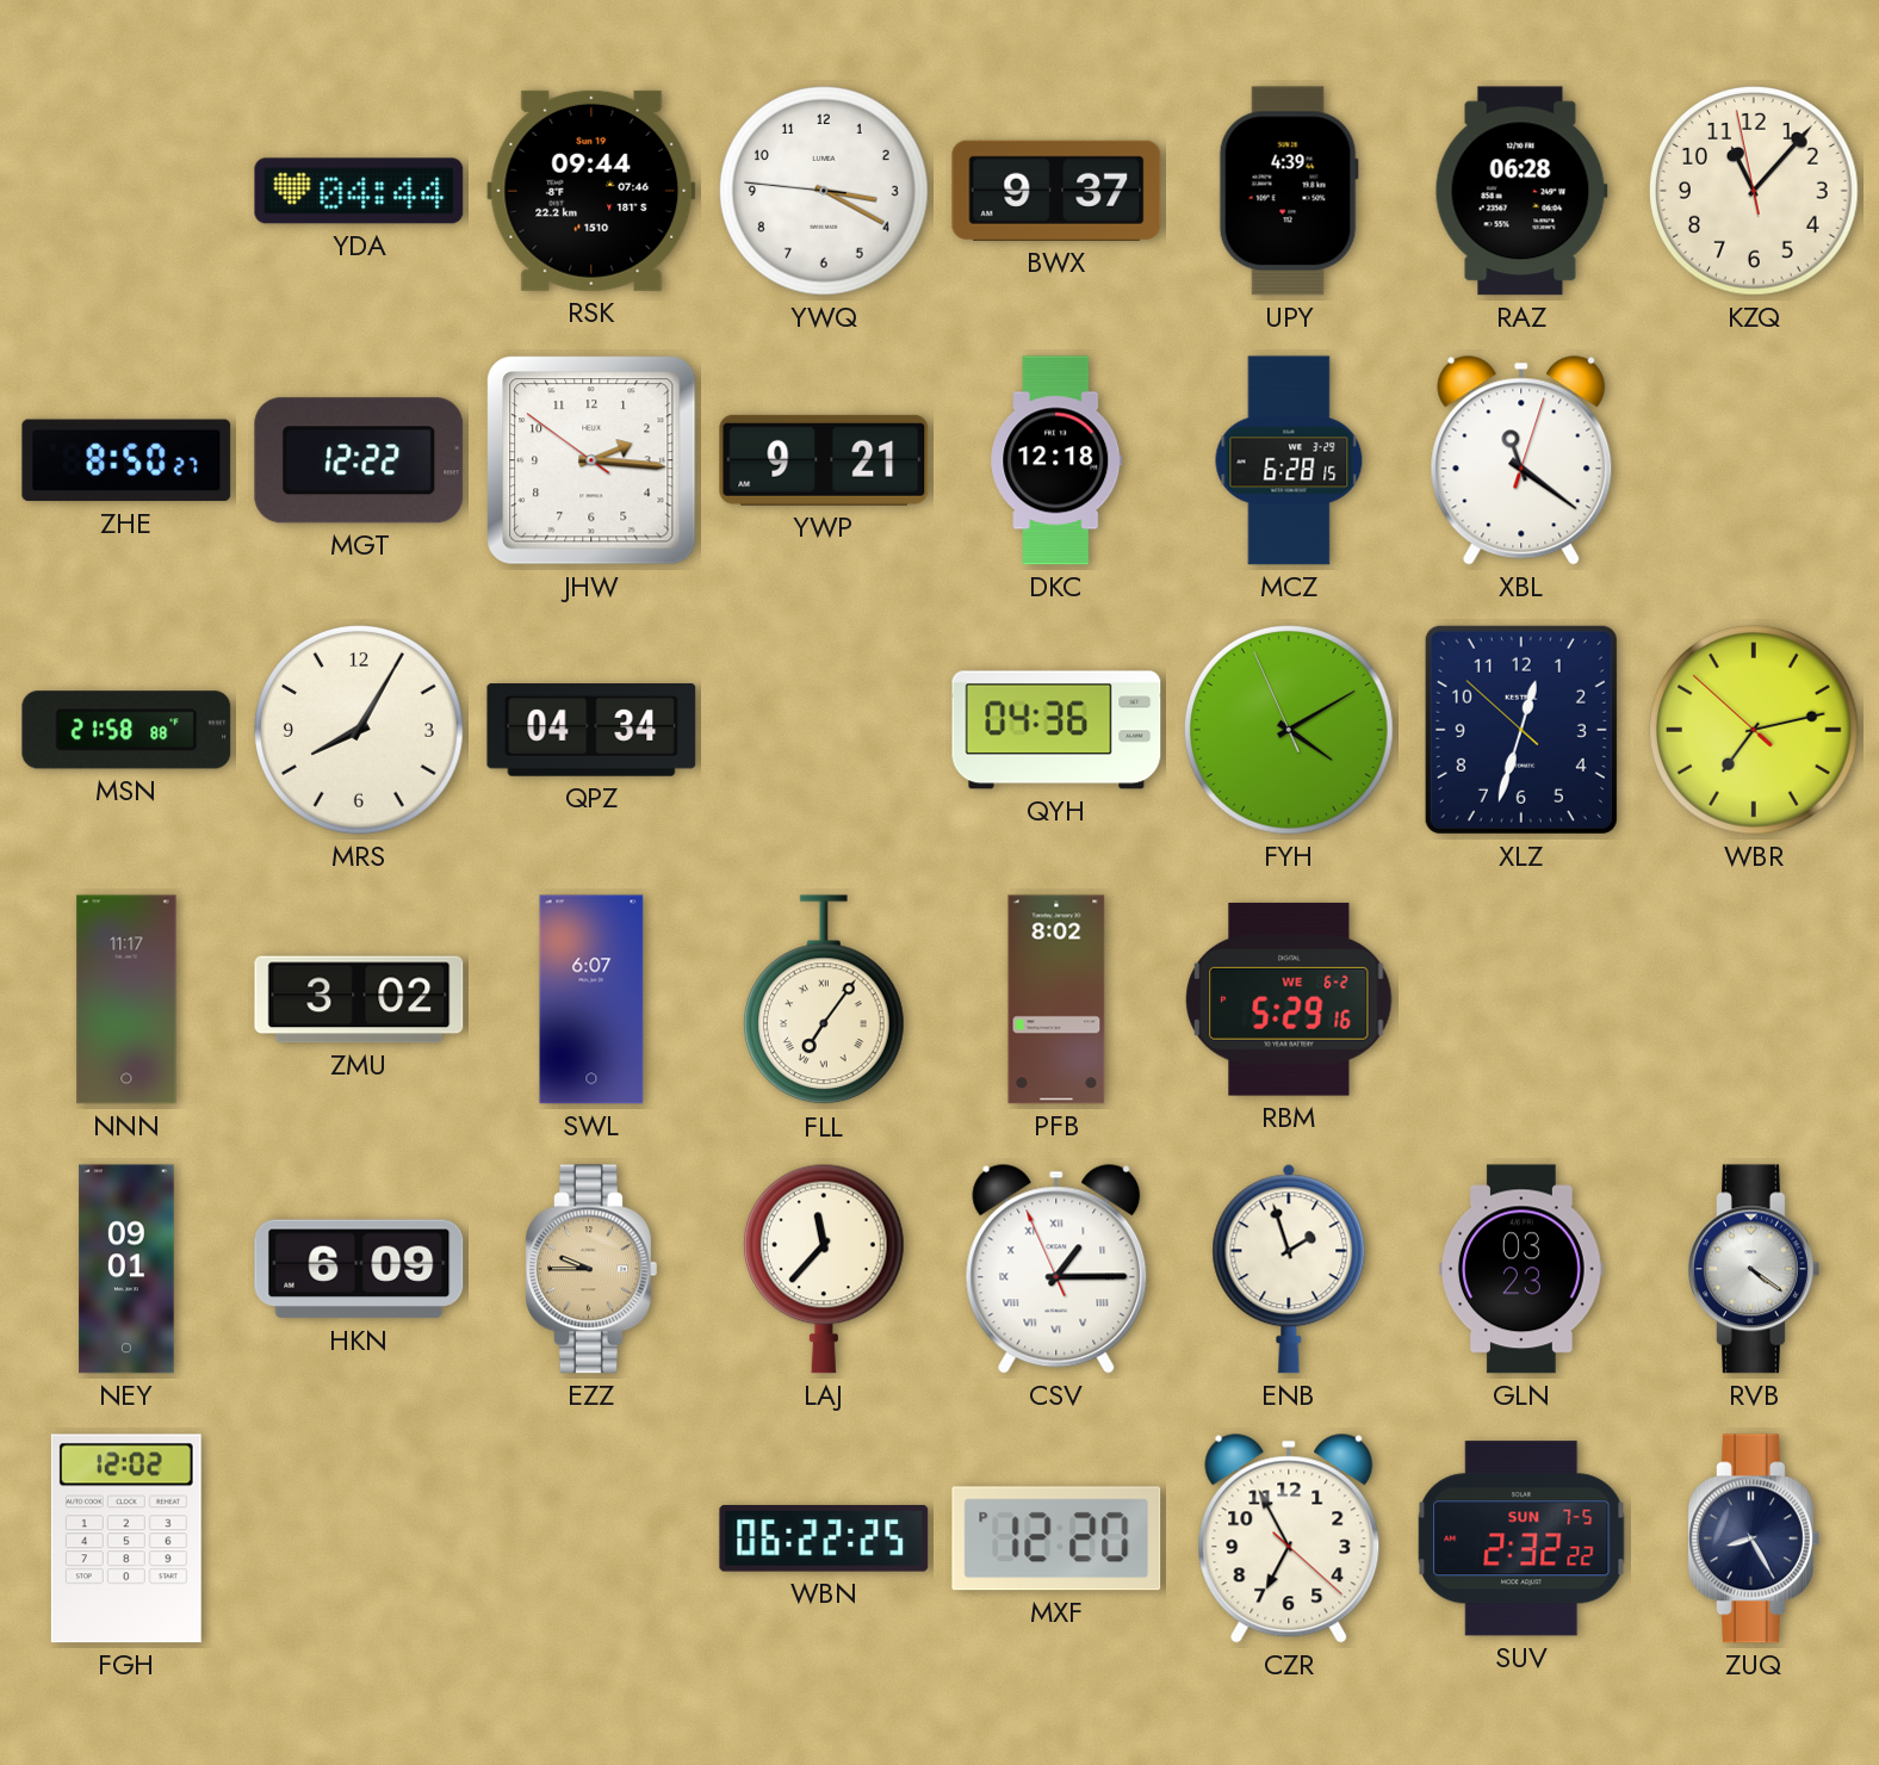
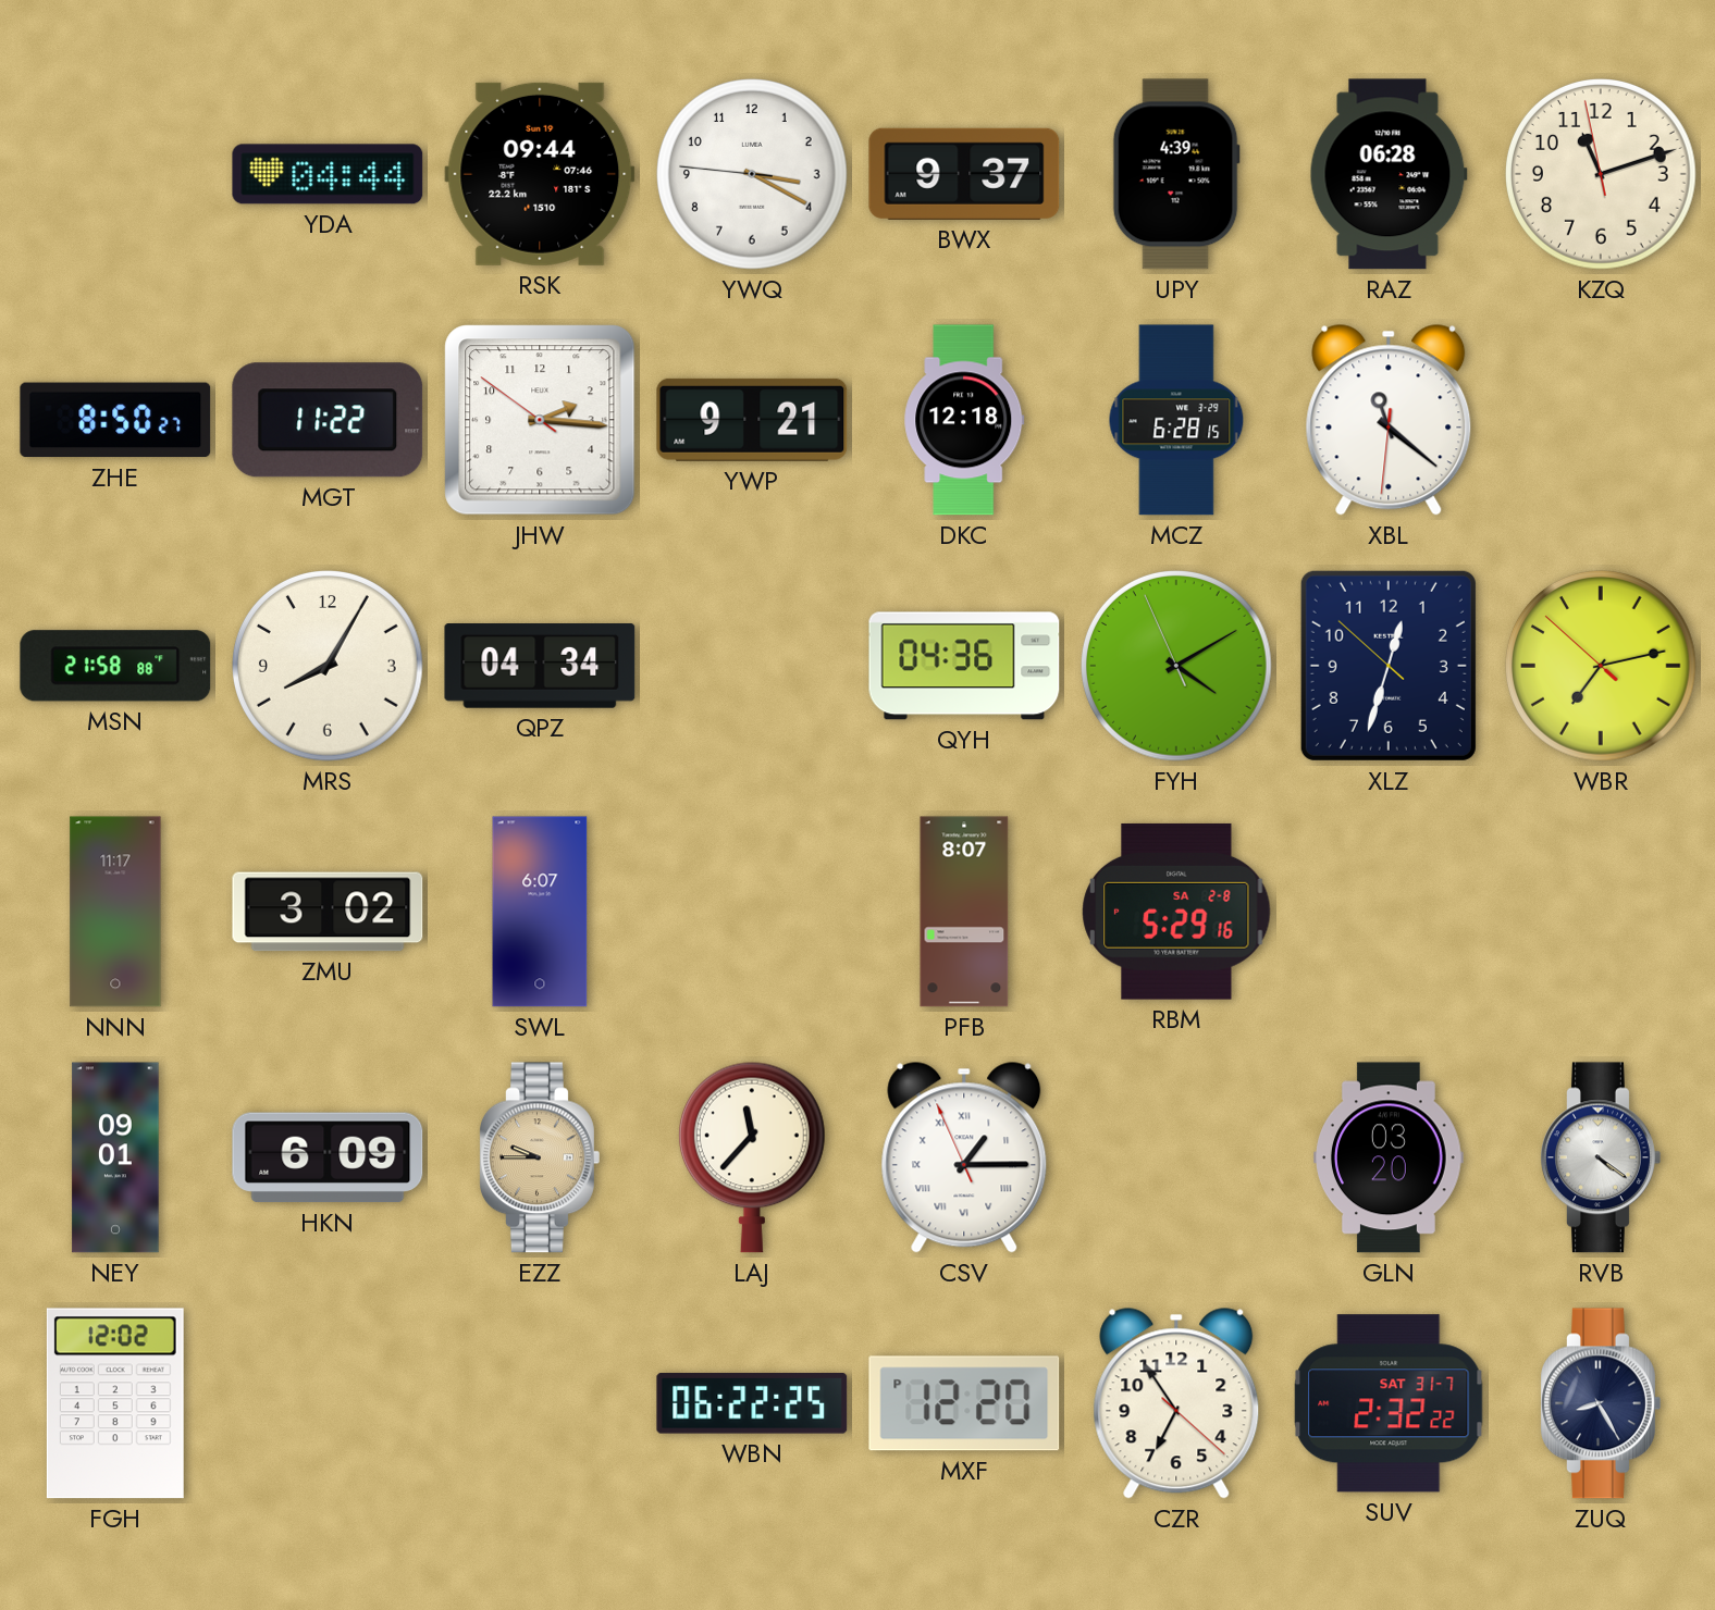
KZQ: 11:06 -> 11:11 (1602, 175)
MGT: 12:22 -> 11:22 (328, 420)
XBL: 11:21:03 -> 11:21:31 (1389, 420)
FLL: 7:06 -> none (824, 1001)
PFB: 8:02 -> 8:07 (964, 912)
RBM date: WE 6-2 -> SA 2-8 (1176, 912)
ENB: 1:57 -> none (1289, 1269)
GLN: 03:23 -> 03:20 (1390, 1157)
CZR: 6:55 -> 6:54 (1176, 1403)
SUV date: SUN 7-5 -> SAT 31-7 (1389, 1403)
